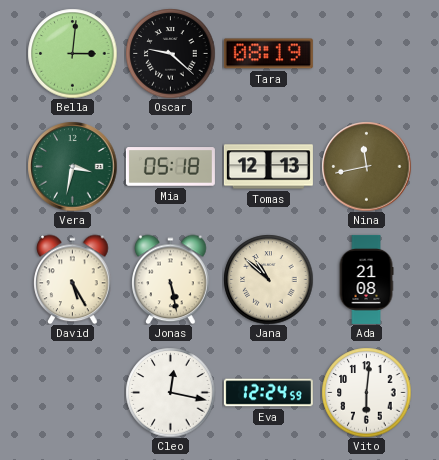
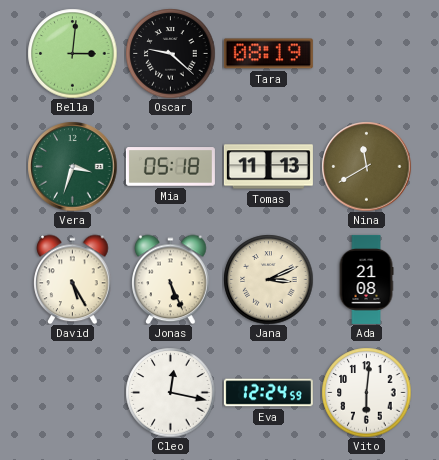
Vera: 3:32 -> 3:33 (72, 166)
Tomas: 12:13 -> 11:13 (268, 167)
Nina: 11:43 -> 11:40 (366, 166)
Jonas: 5:28 -> 5:26 (171, 279)
Jana: 10:52 -> 3:11 (268, 279)
